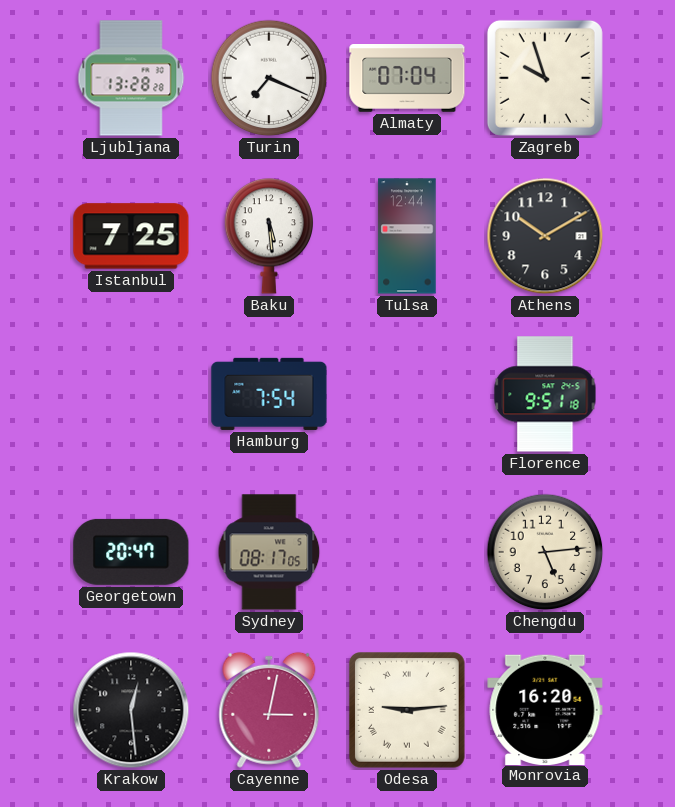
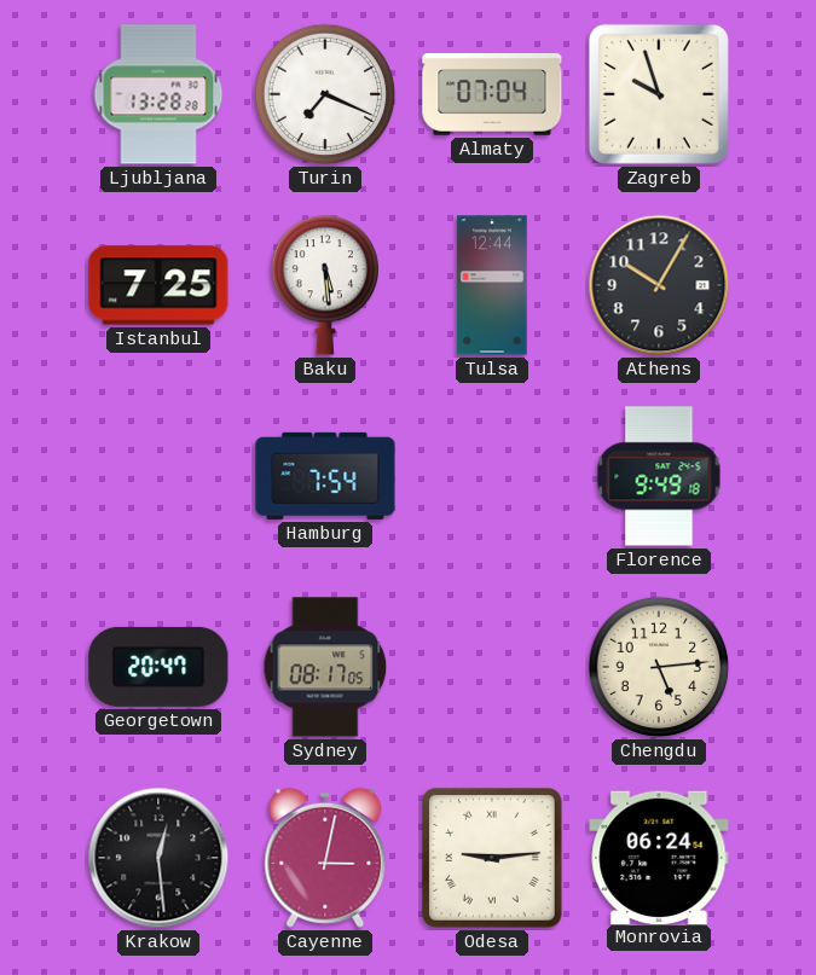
Athens: 10:10 -> 10:05 (659, 285)
Florence: 9:51 -> 9:49 (659, 476)
Monrovia: 16:20 -> 06:24 (659, 857)
